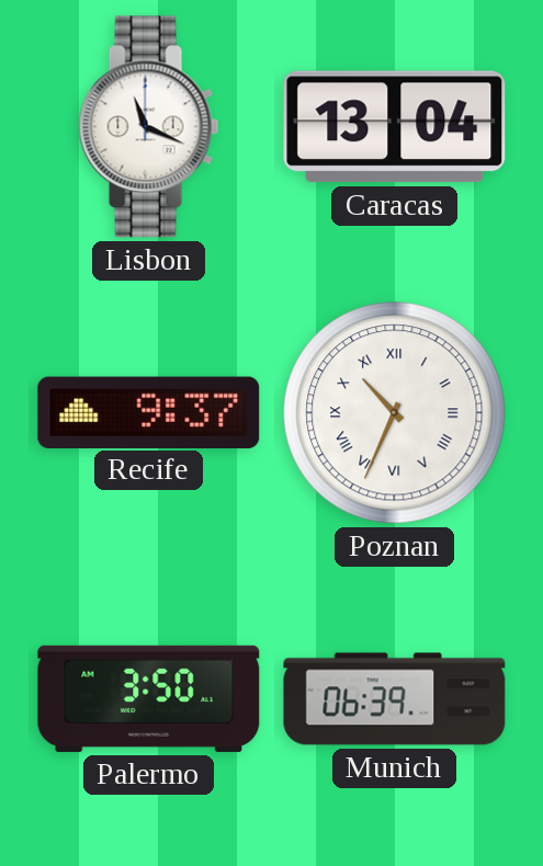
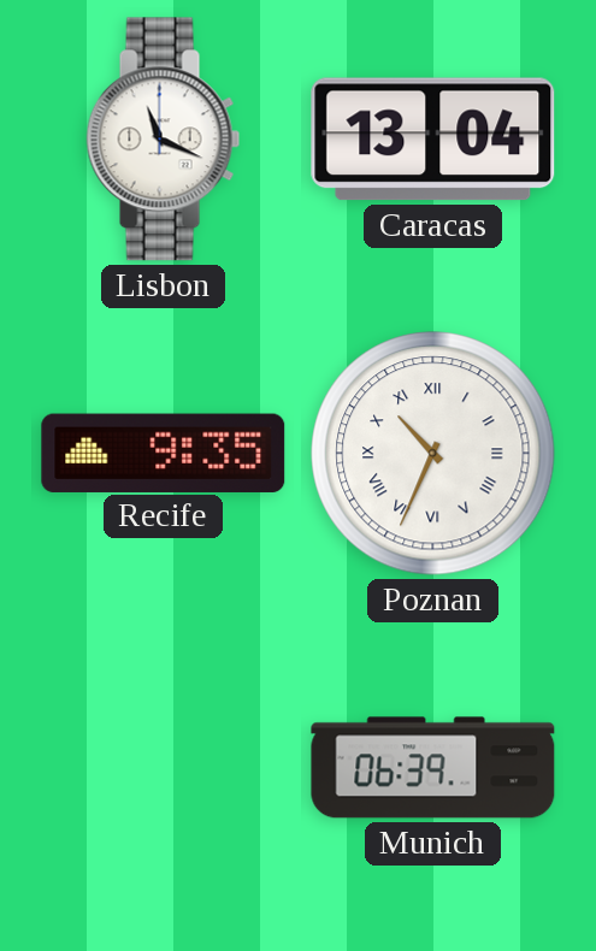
Recife: 9:37 -> 9:35 (164, 453)
Palermo: 3:50 -> none (149, 698)
